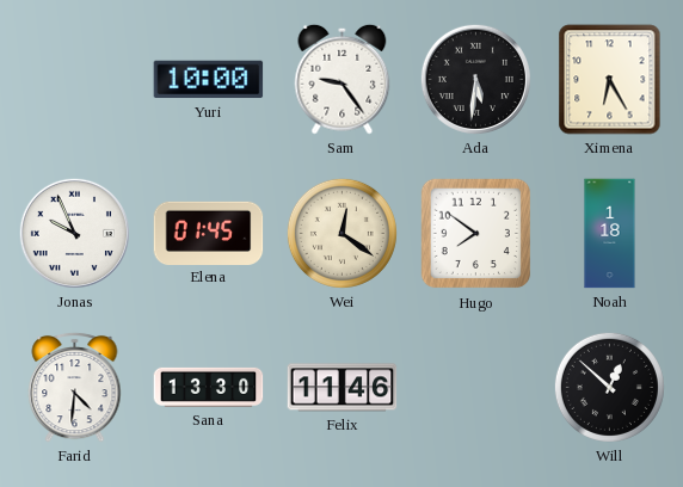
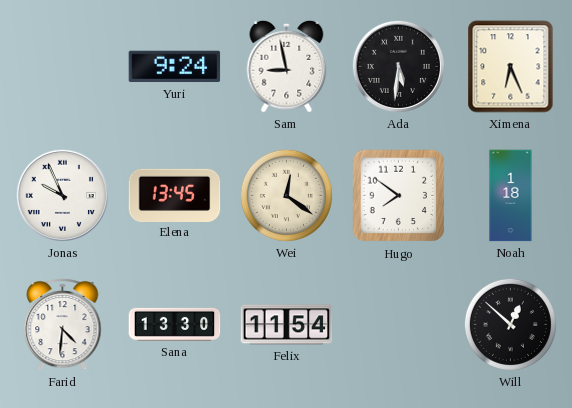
Yuri: 10:00 -> 9:24 (175, 67)
Sam: 9:24 -> 8:58 (287, 66)
Ximena: 6:25 -> 6:26 (511, 67)
Elena: 01:45 -> 13:45 (175, 195)
Felix: 11:46 -> 11:54 (287, 325)
